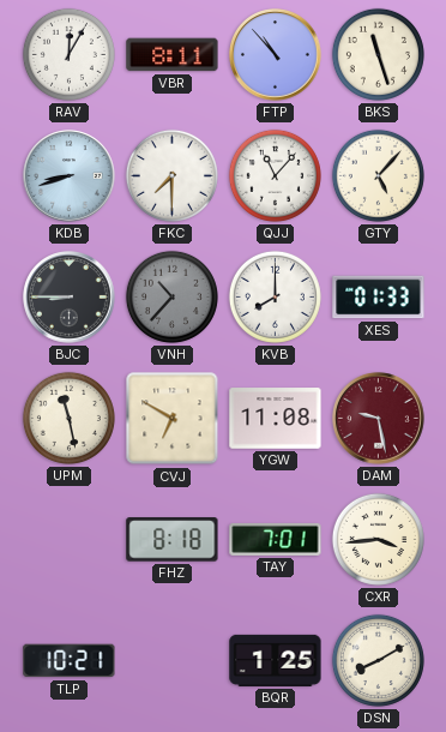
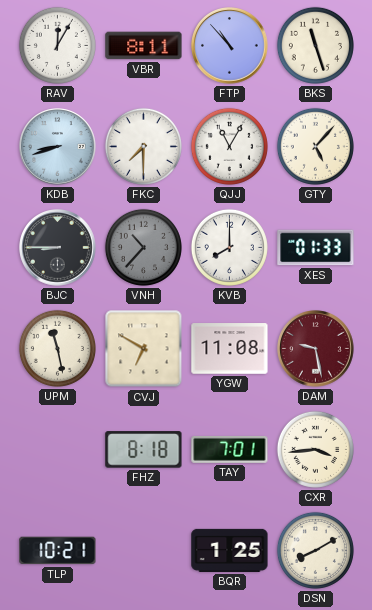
QJJ: 11:07 -> 11:05 (229, 146)
